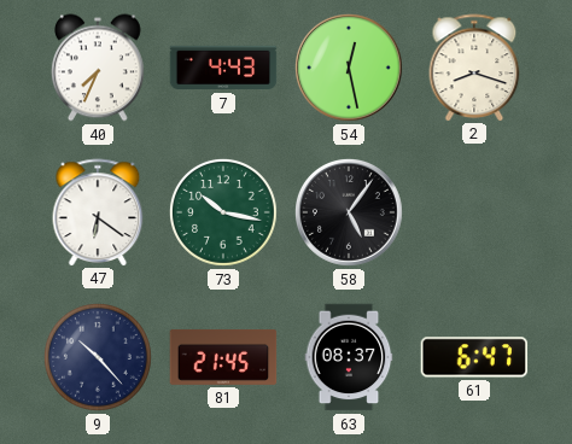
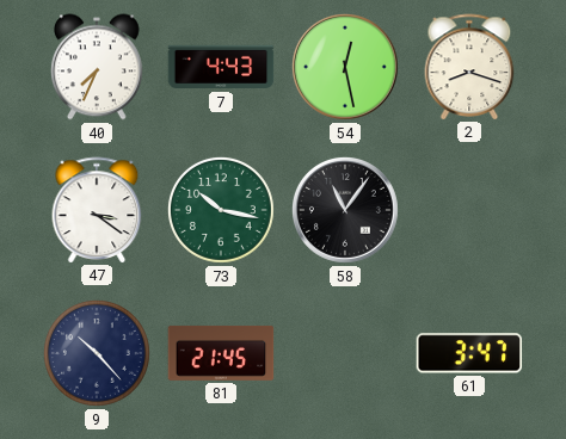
47: 6:21 -> 3:21 (97, 210)
58: 5:06 -> 11:06 (346, 211)
63: 08:37 -> none (349, 357)
61: 6:47 -> 3:47 (469, 353)
